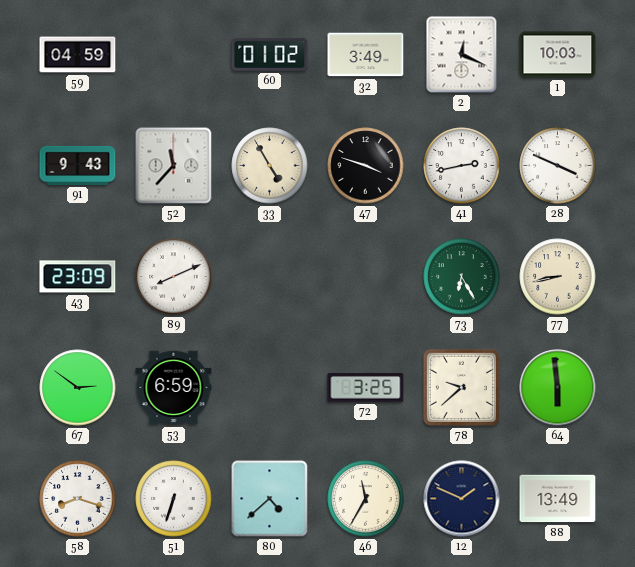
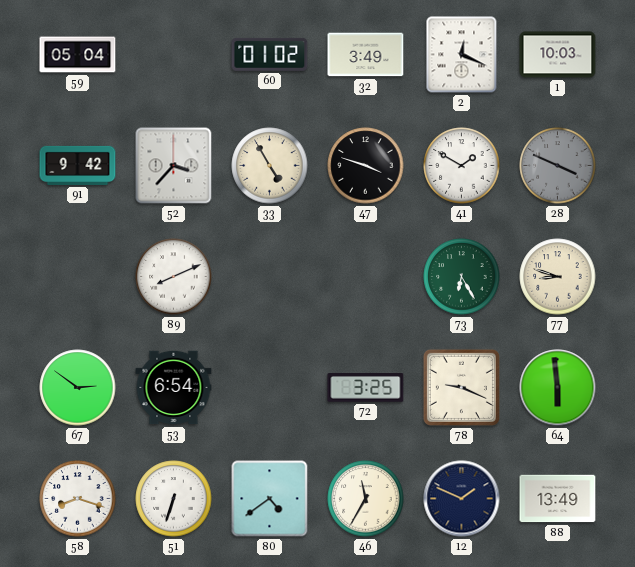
59: 04:59 -> 05:04 (78, 55)
91: 9:43 -> 9:42 (78, 165)
52: 11:37 -> 3:37 (174, 166)
41: 2:43 -> 1:50 (462, 166)
28 dial: white -> grey (558, 166)
43: 23:09 -> none (78, 277)
77: 8:43 -> 8:48 (558, 277)
53: 6:59 -> 6:54 (174, 388)
78: 9:38 -> 9:19 (461, 387)
80: 4:38 -> 4:39 (270, 499)
